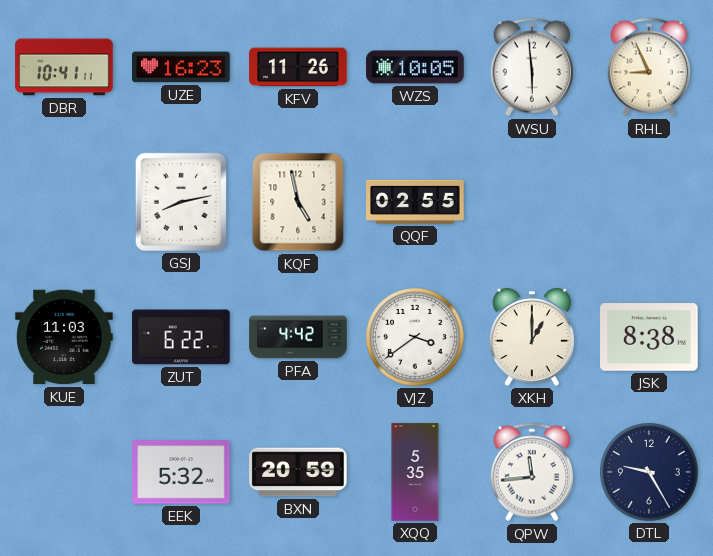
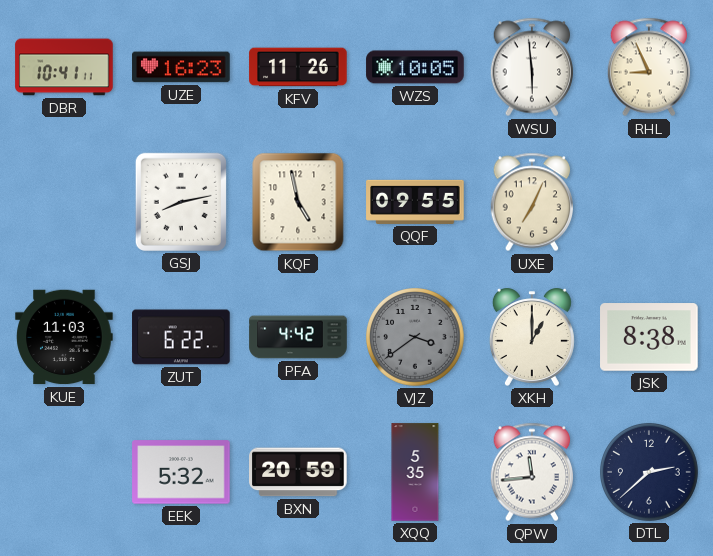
QQF: 02:55 -> 09:55 (415, 202)
UXE: none -> 7:04 (532, 202)
VJZ dial: white -> grey (416, 338)
DTL: 9:25 -> 2:38 (650, 473)
